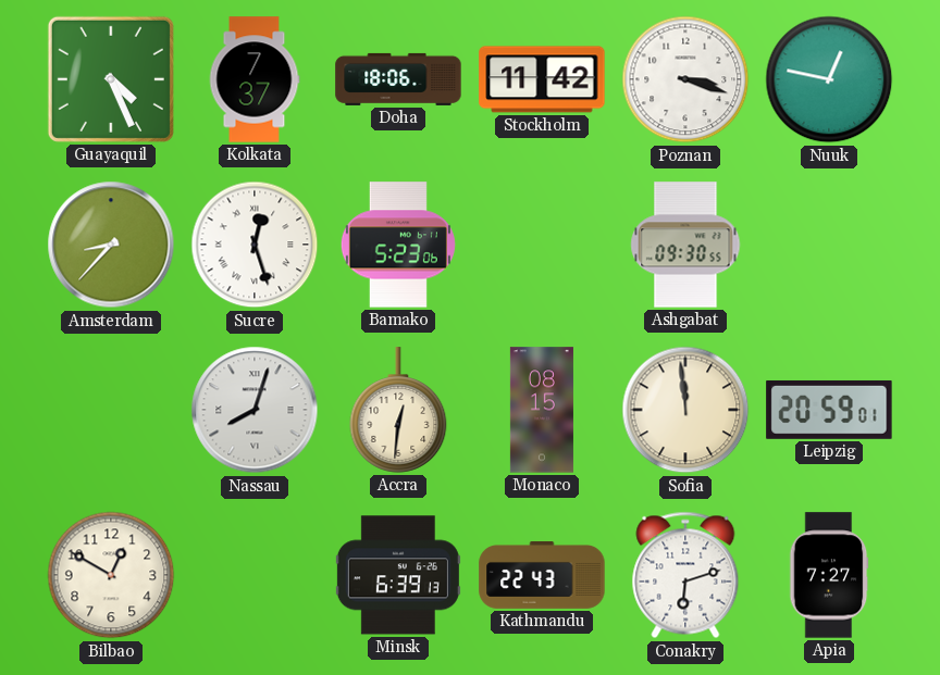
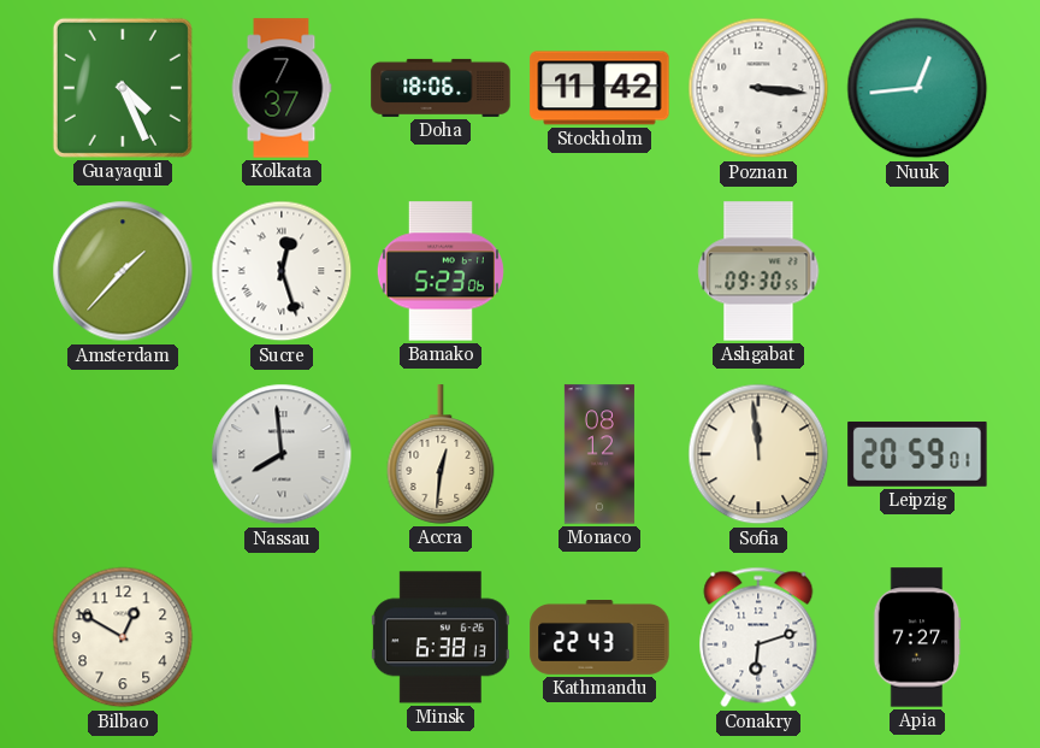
Poznan: 3:18 -> 3:16 (758, 88)
Nuuk: 12:47 -> 12:44 (917, 88)
Amsterdam: 8:37 -> 1:37 (123, 271)
Nassau: 8:03 -> 7:59 (282, 454)
Monaco: 08:15 -> 08:12 (599, 454)
Minsk: 6:39 -> 6:38 (441, 637)
